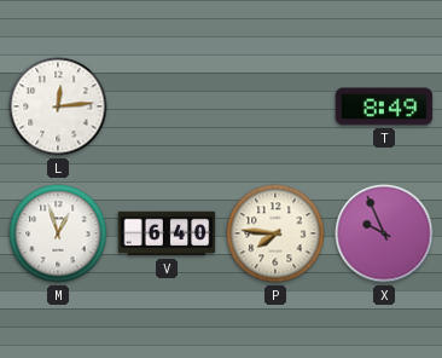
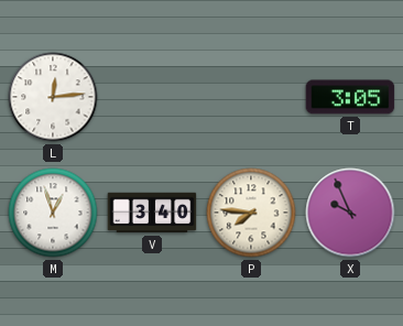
T: 8:49 -> 3:05 (350, 97)
V: 6:40 -> 3:40 (152, 213)
